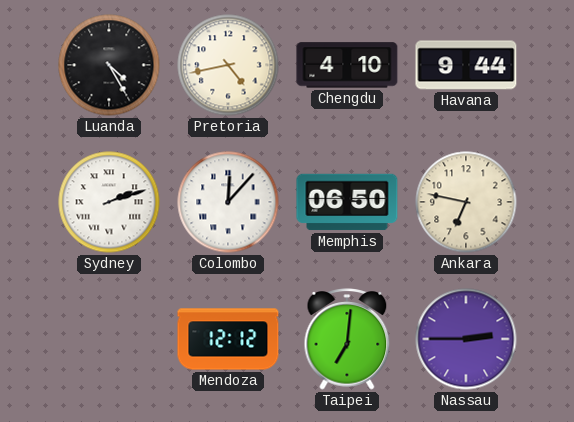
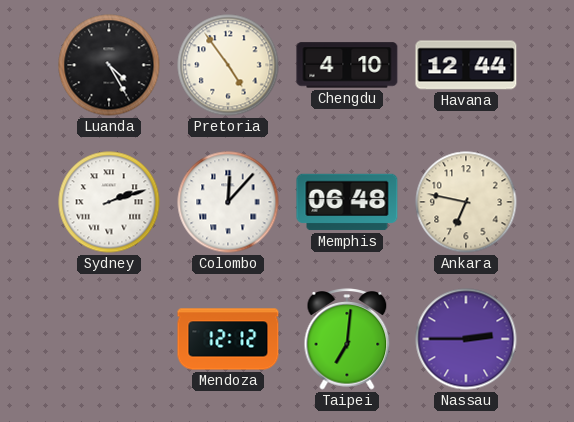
Pretoria: 4:43 -> 4:54 (228, 65)
Havana: 9:44 -> 12:44 (466, 65)
Memphis: 06:50 -> 06:48 (347, 202)
